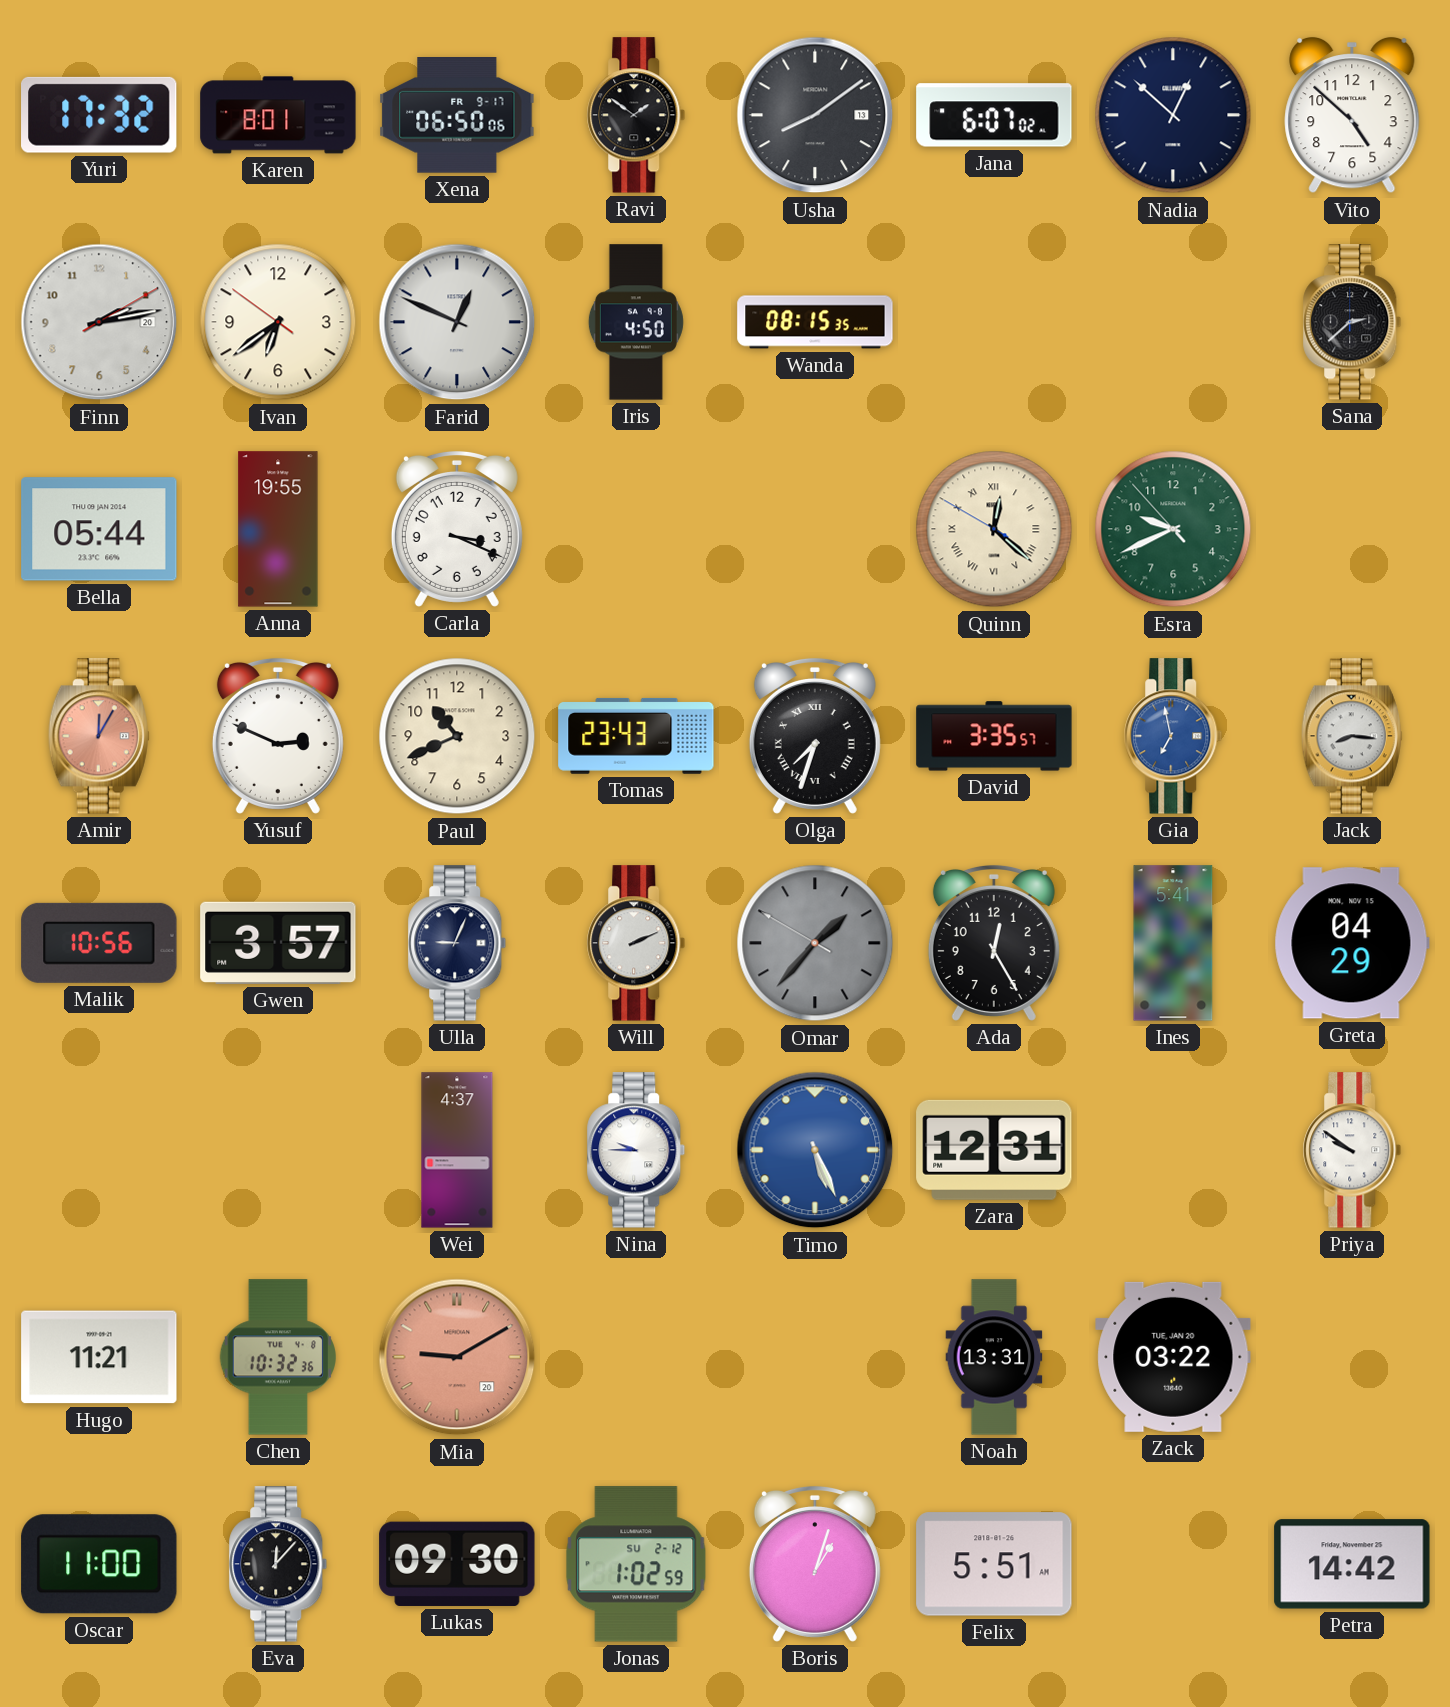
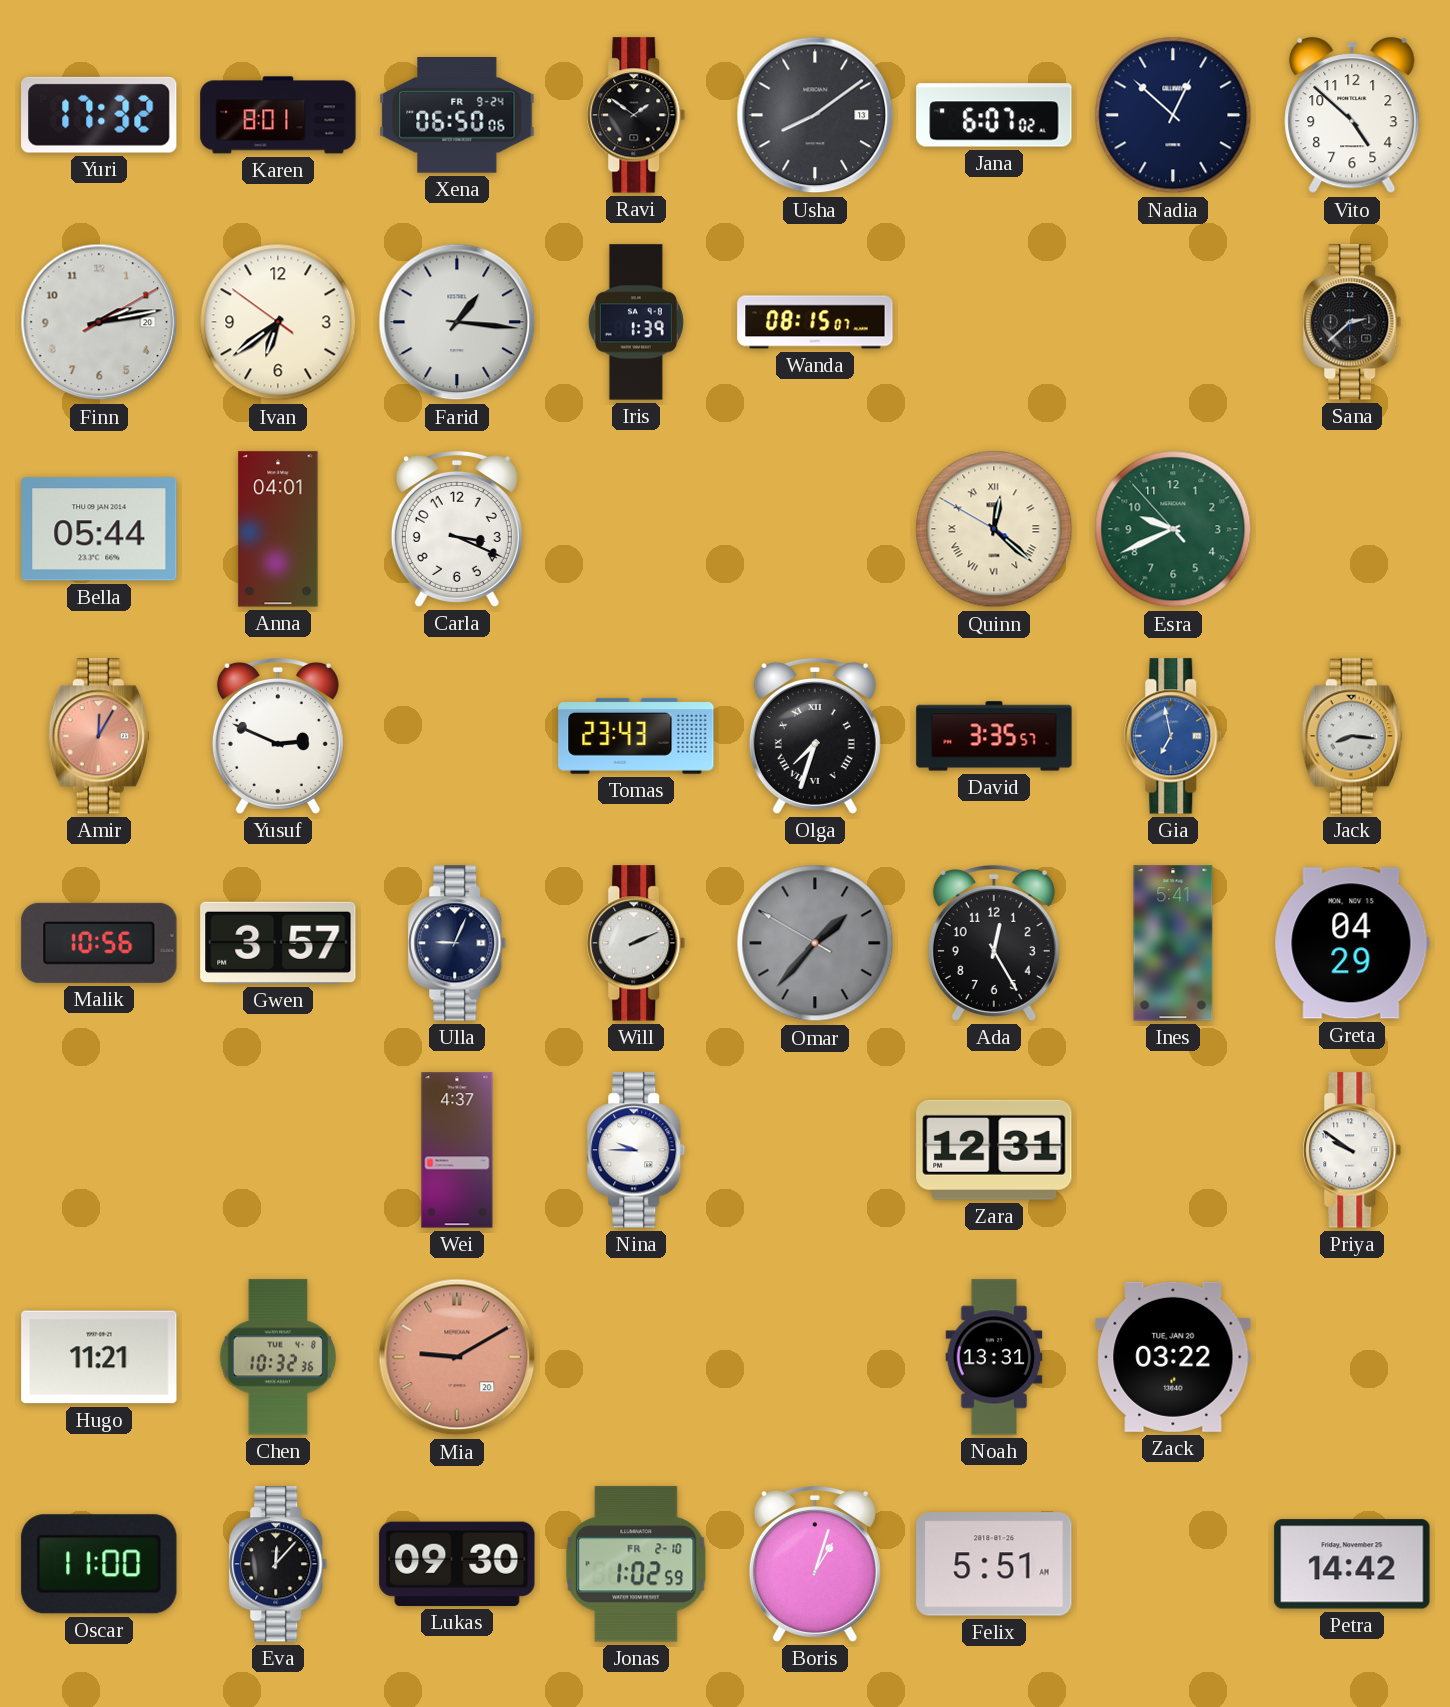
Xena date: FR 9-17 -> FR 9-24 (457, 116)
Farid: 12:49 -> 1:16 (457, 322)
Iris: 4:50 -> 1:39 (636, 322)
Wanda: 08:15:35 -> 08:15:07 (815, 322)
Anna: 19:55 -> 04:01 (278, 529)
Paul: 10:41 -> none (457, 736)
Timo: 5:26 -> none (815, 1150)
Jonas date: SU 2-12 -> FR 2-10 (636, 1564)
